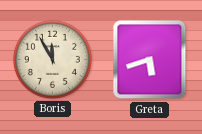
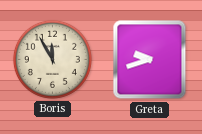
Greta: 5:42 -> 9:42 (150, 60)
